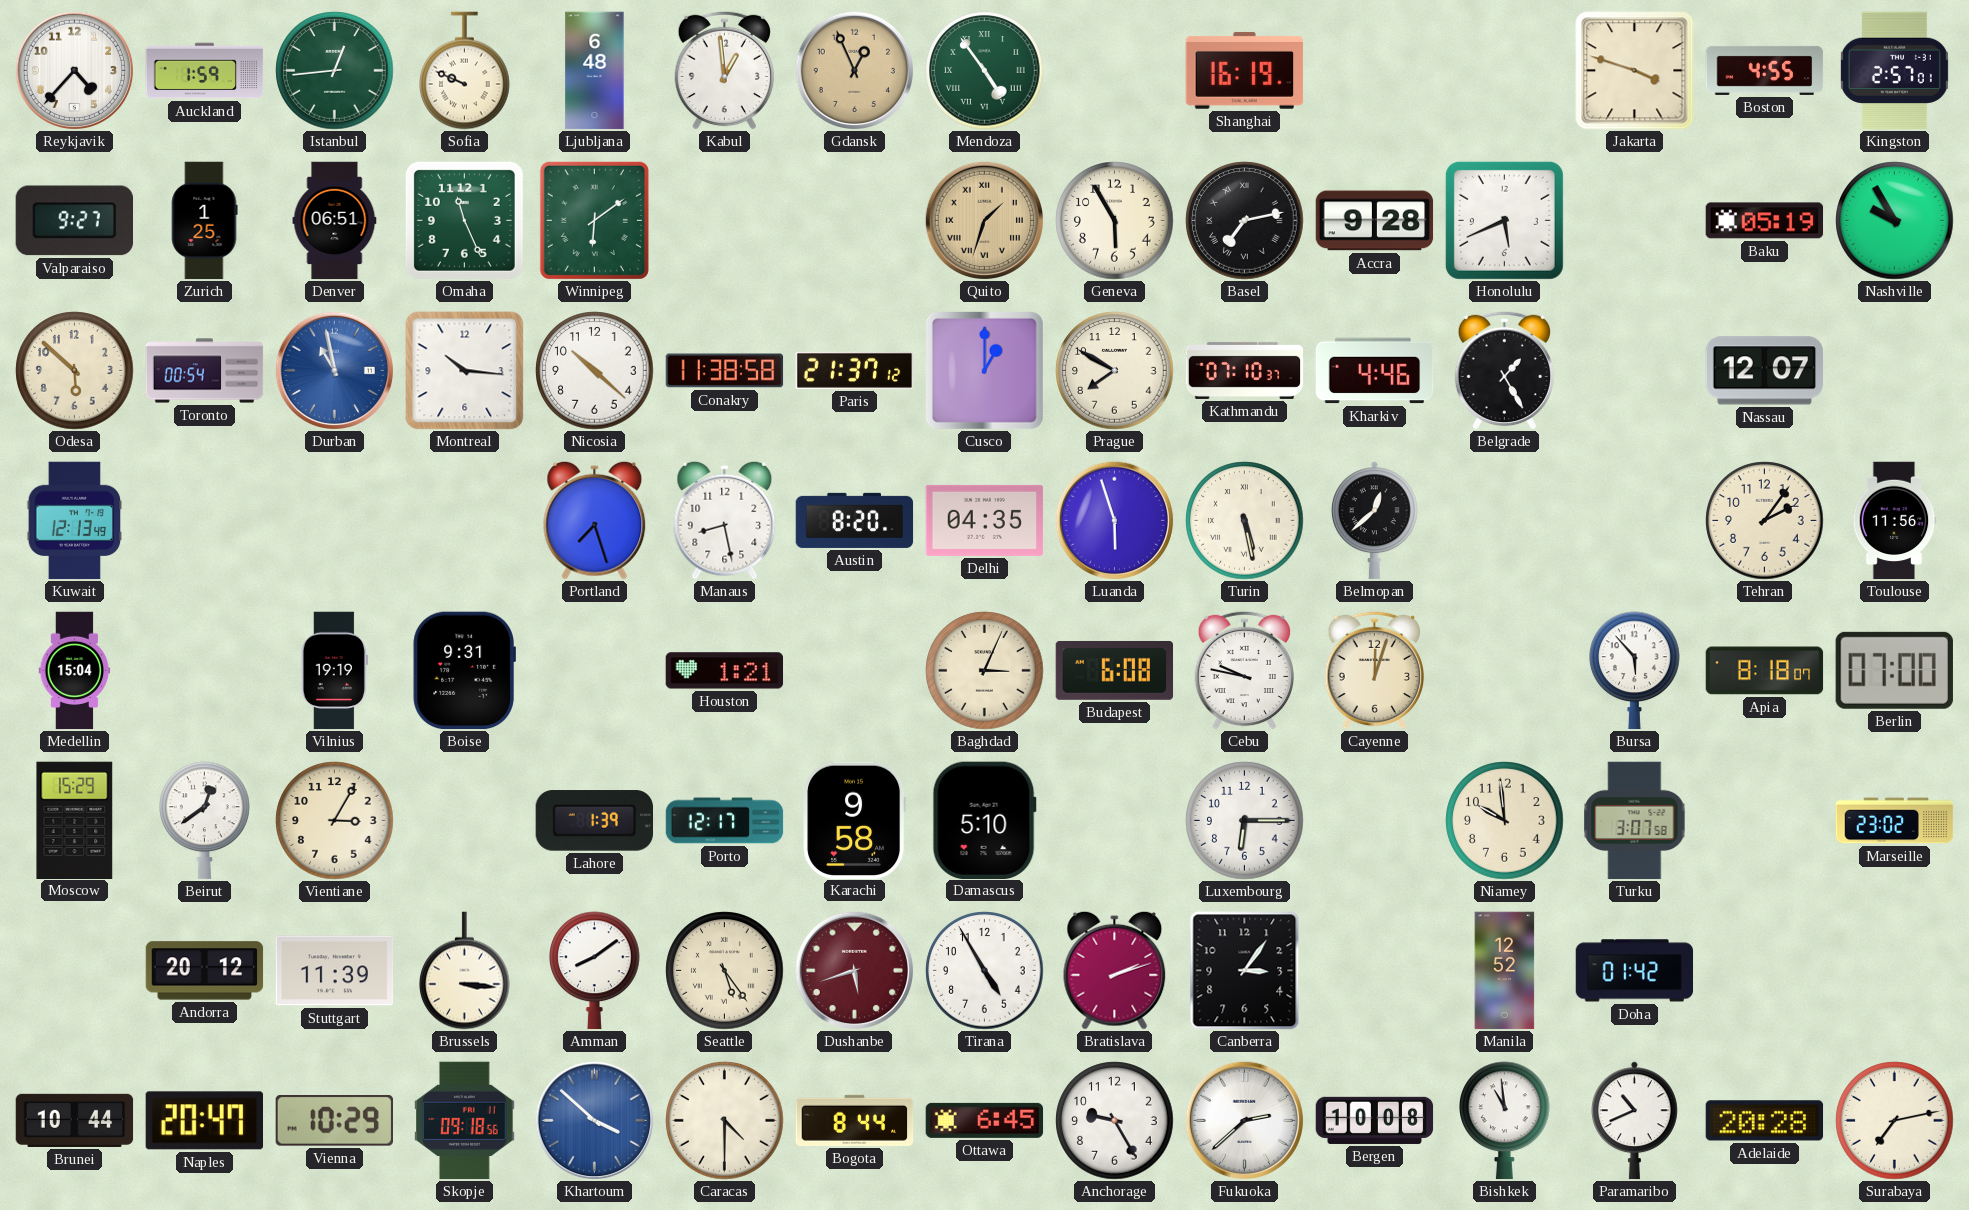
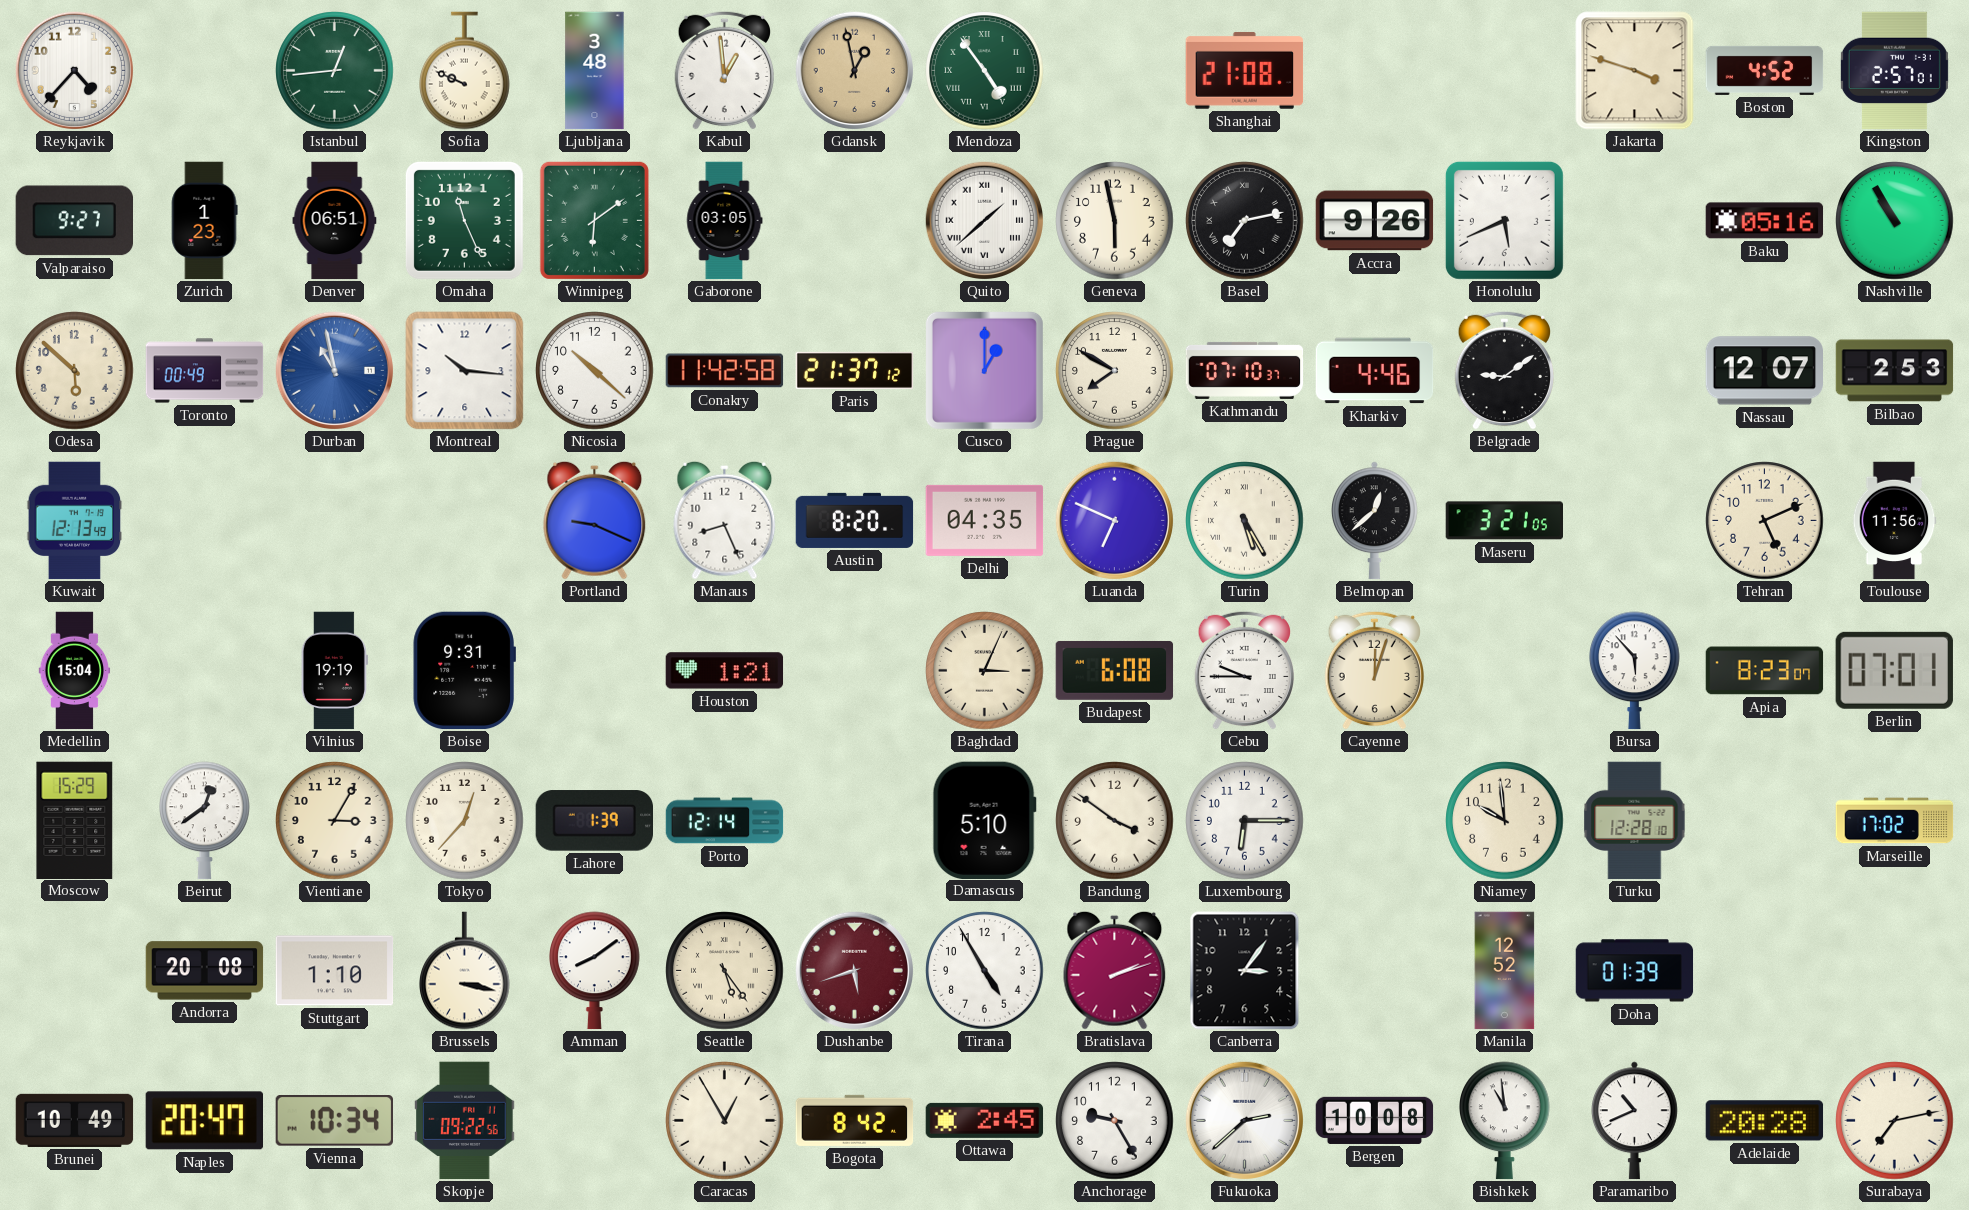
Auckland: 1:59 -> none (205, 71)
Ljubljana: 6:48 -> 3:48 (595, 71)
Gdansk: 12:56 -> 12:58 (854, 70)
Shanghai: 16:19 -> 21:08 (1245, 70)
Boston: 4:55 -> 4:52 (1765, 70)
Zurich: 1:25 -> 1:23 (204, 221)
Gaborone: none -> 03:05 (724, 221)
Quito: 1:33 -> 1:38 (984, 220)
Quito dial: champagne -> white (984, 220)
Geneva: 5:55 -> 5:58 (1115, 221)
Accra: 9:28 -> 9:26 (1375, 221)
Baku: 05:19 -> 05:16 (1765, 221)
Nashville: 9:55 -> 10:55 (1895, 221)
Toronto: 00:54 -> 00:49 (205, 371)
Conakry: 11:38 -> 11:42 (725, 371)
Belgrade: 1:25 -> 9:09 (1504, 370)
Bilbao: none -> 2:53 (1895, 371)
Portland: 7:27 -> 9:19 (595, 520)
Manaus: 8:28 -> 8:26 (725, 520)
Luanda: 5:57 -> 6:49 (1114, 520)
Turin: 5:28 -> 5:25 (1245, 521)
Maseru: none -> 3:21 (1504, 521)
Tehran: 2:06 -> 5:11 (1765, 521)
Cebu: 9:47 -> 9:45 (1244, 670)
Apia: 8:18 -> 8:23 (1765, 671)
Berlin: 07:00 -> 07:01 (1894, 670)
Tokyo: none -> 12:37 (465, 821)
Porto: 12:17 -> 12:14 (725, 821)
Karachi: 9:58 -> none (855, 820)
Bandung: none -> 3:51 (1115, 821)
Turku: 3:07 -> 12:28 (1635, 821)
Marseille: 23:02 -> 17:02 (1895, 821)
Andorra: 20:12 -> 20:08 (205, 971)
Stuttgart: 11:39 -> 1:10 (335, 971)
Brussels: 3:16 -> 3:17 (465, 971)
Doha: 01:42 -> 01:39 (1635, 971)
Brunei: 10:44 -> 10:49 (75, 1120)
Vienna: 10:29 -> 10:34 (334, 1121)
Skopje: 09:18 -> 09:22 (465, 1121)
Khartoum: 3:52 -> none (594, 1120)
Caracas: 4:30 -> 12:55 (725, 1121)
Bogota: 8:44 -> 8:42 (855, 1120)
Ottawa: 6:45 -> 2:45 (985, 1120)
